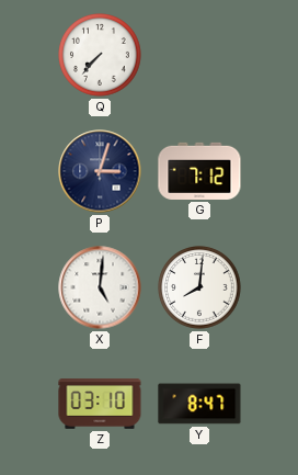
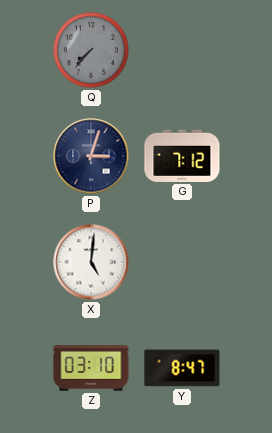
Q dial: white -> grey (91, 50)
F: 8:01 -> none (199, 287)
